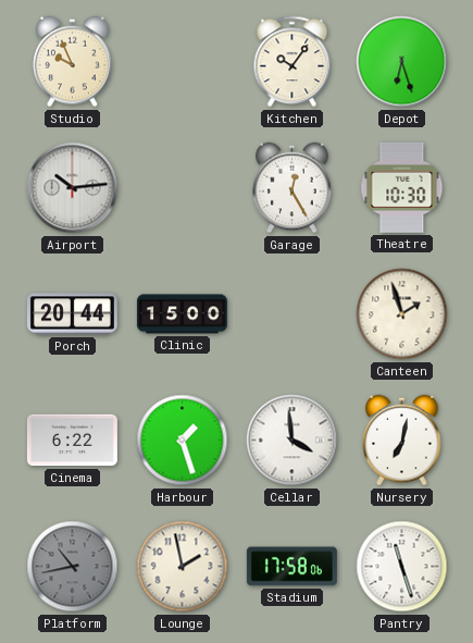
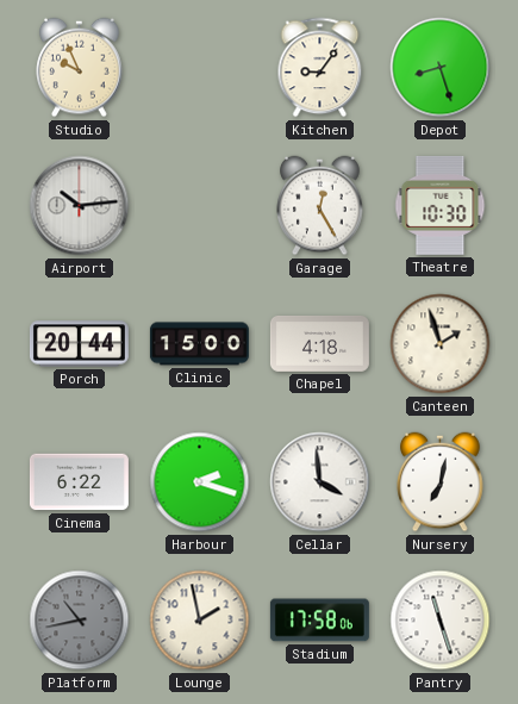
Kitchen: 10:06 -> 9:06 (320, 68)
Depot: 6:27 -> 8:27 (441, 68)
Chapel: none -> 4:18 (319, 344)
Harbour: 1:27 -> 2:18 (200, 482)
